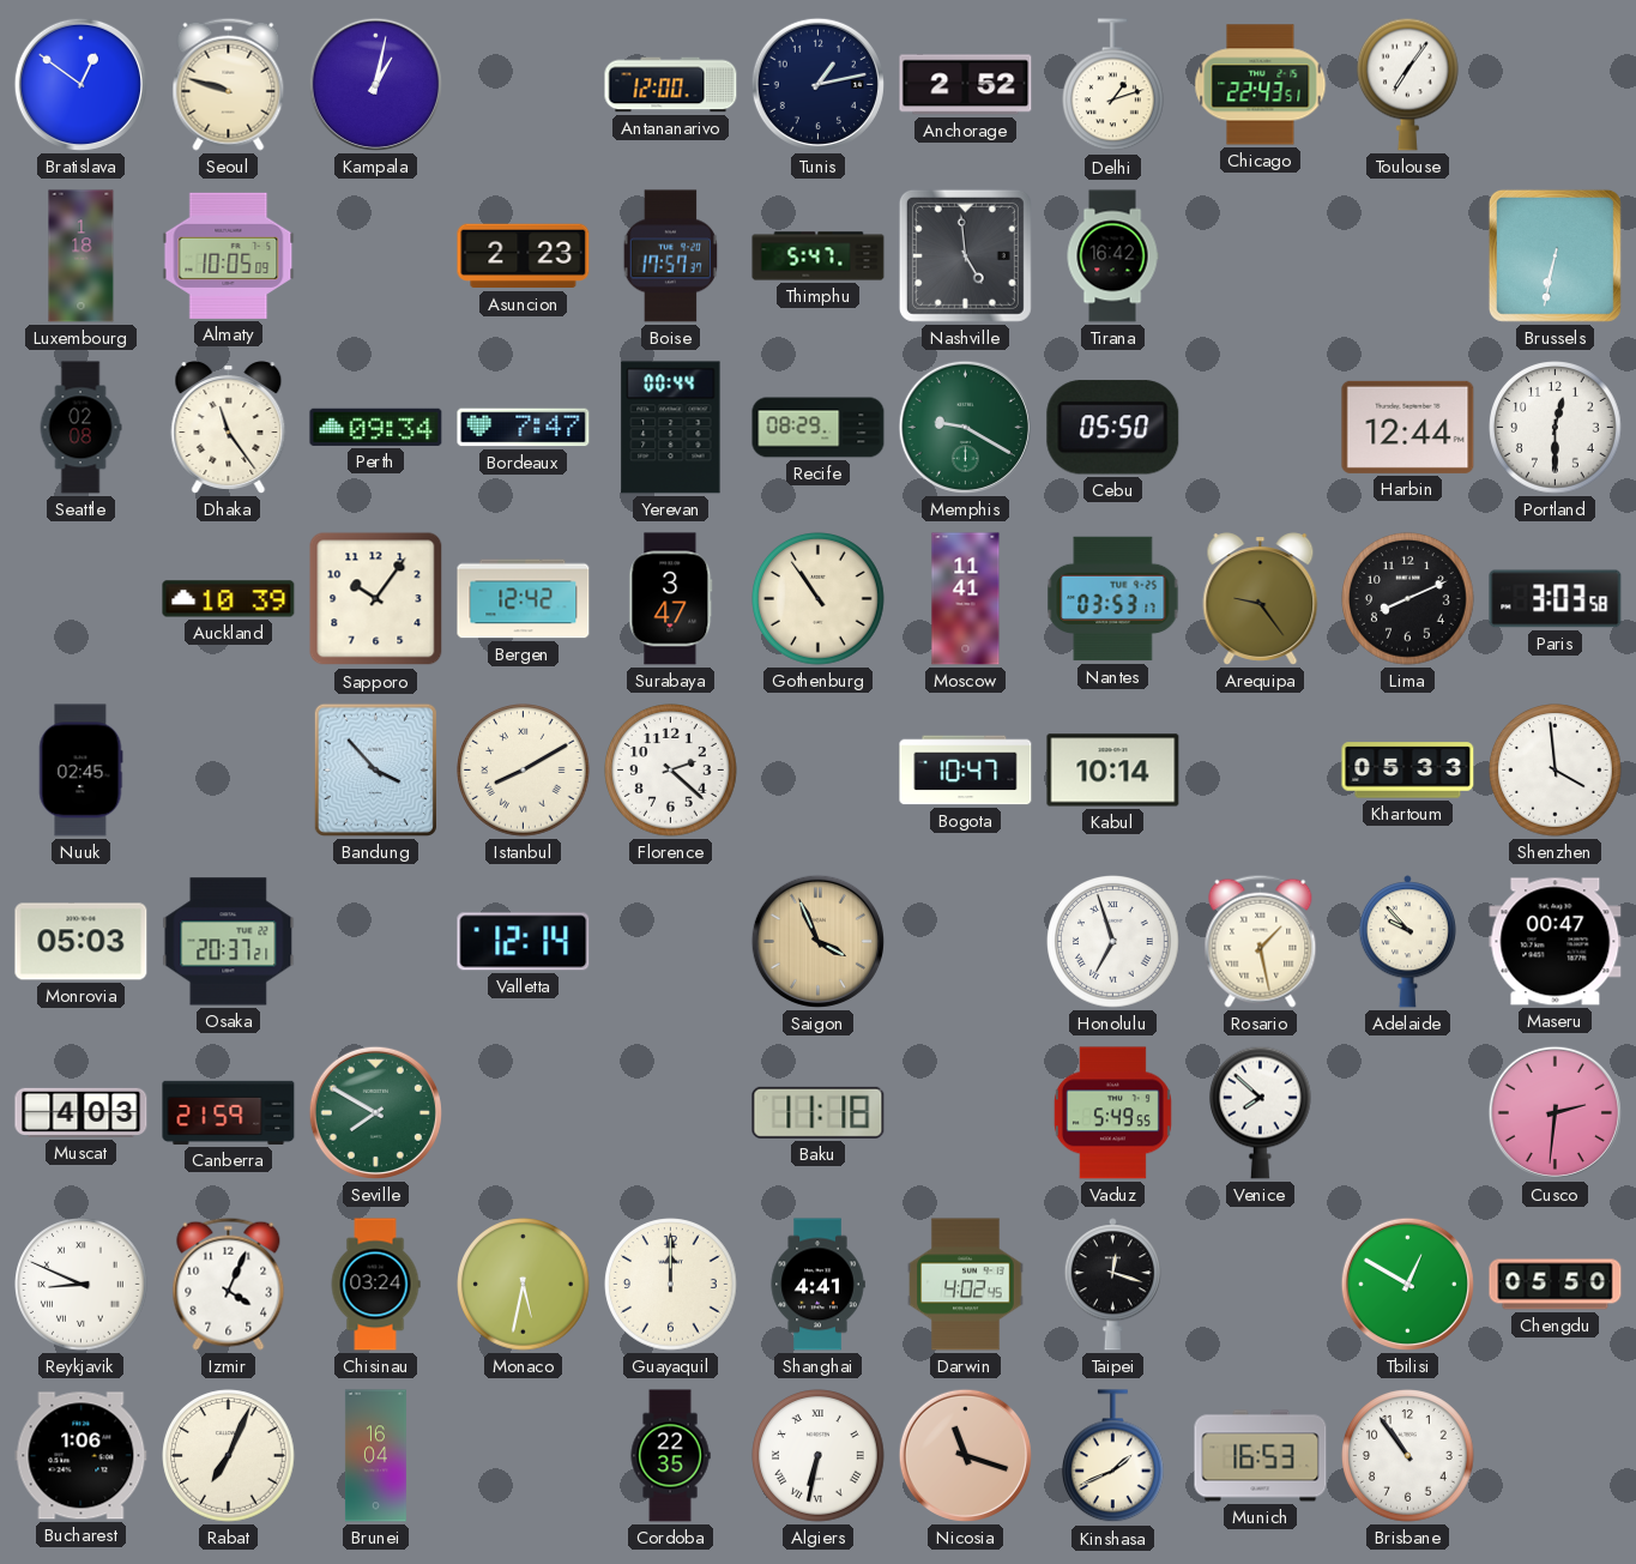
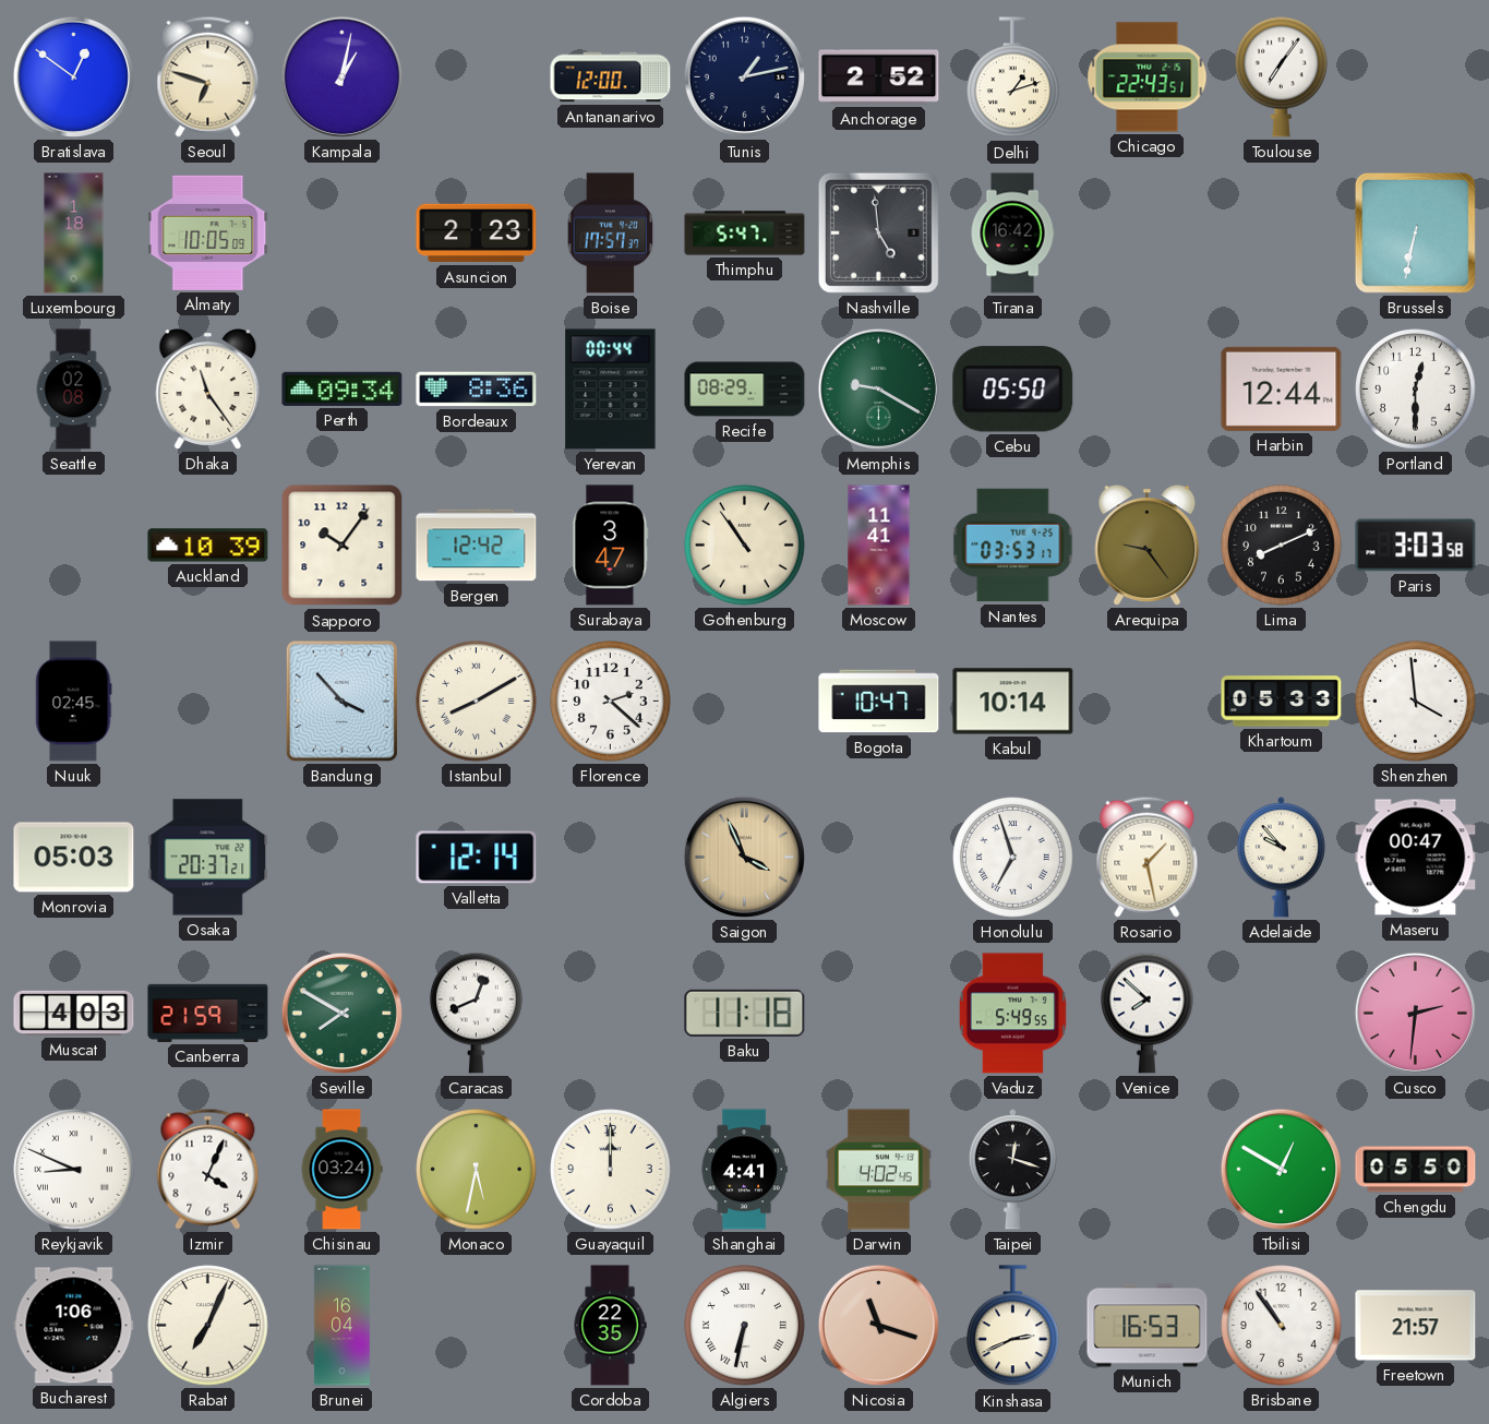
Seoul: 9:48 -> 6:48 (208, 76)
Bordeaux: 7:47 -> 8:36 (477, 390)
Caracas: none -> 12:41 (477, 1013)
Kinshasa: 1:41 -> 2:41 (1013, 1326)
Freetown: none -> 21:57 (1416, 1326)
